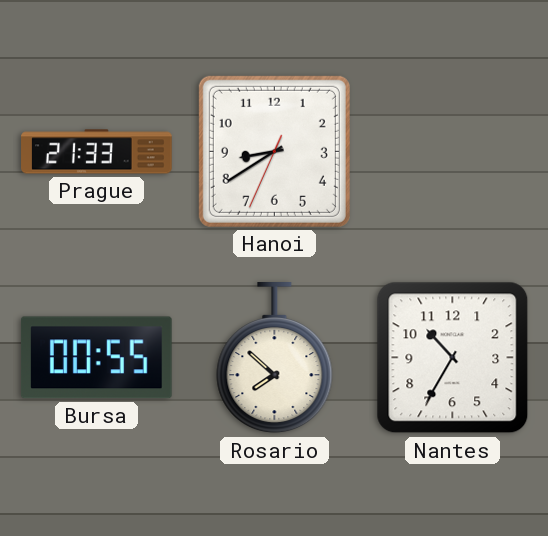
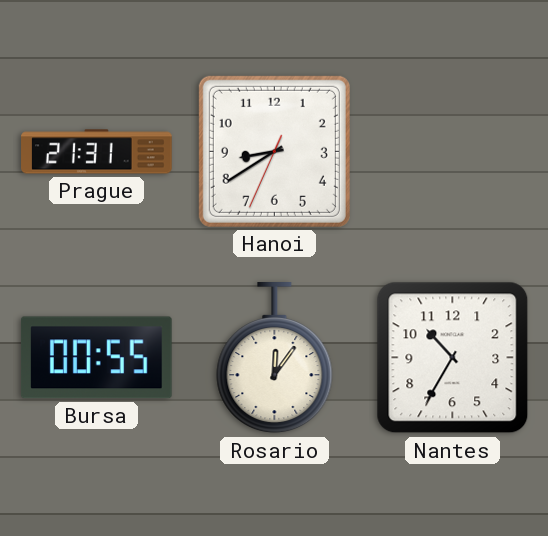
Prague: 21:33 -> 21:31 (97, 152)
Rosario: 7:52 -> 12:06 (275, 359)
